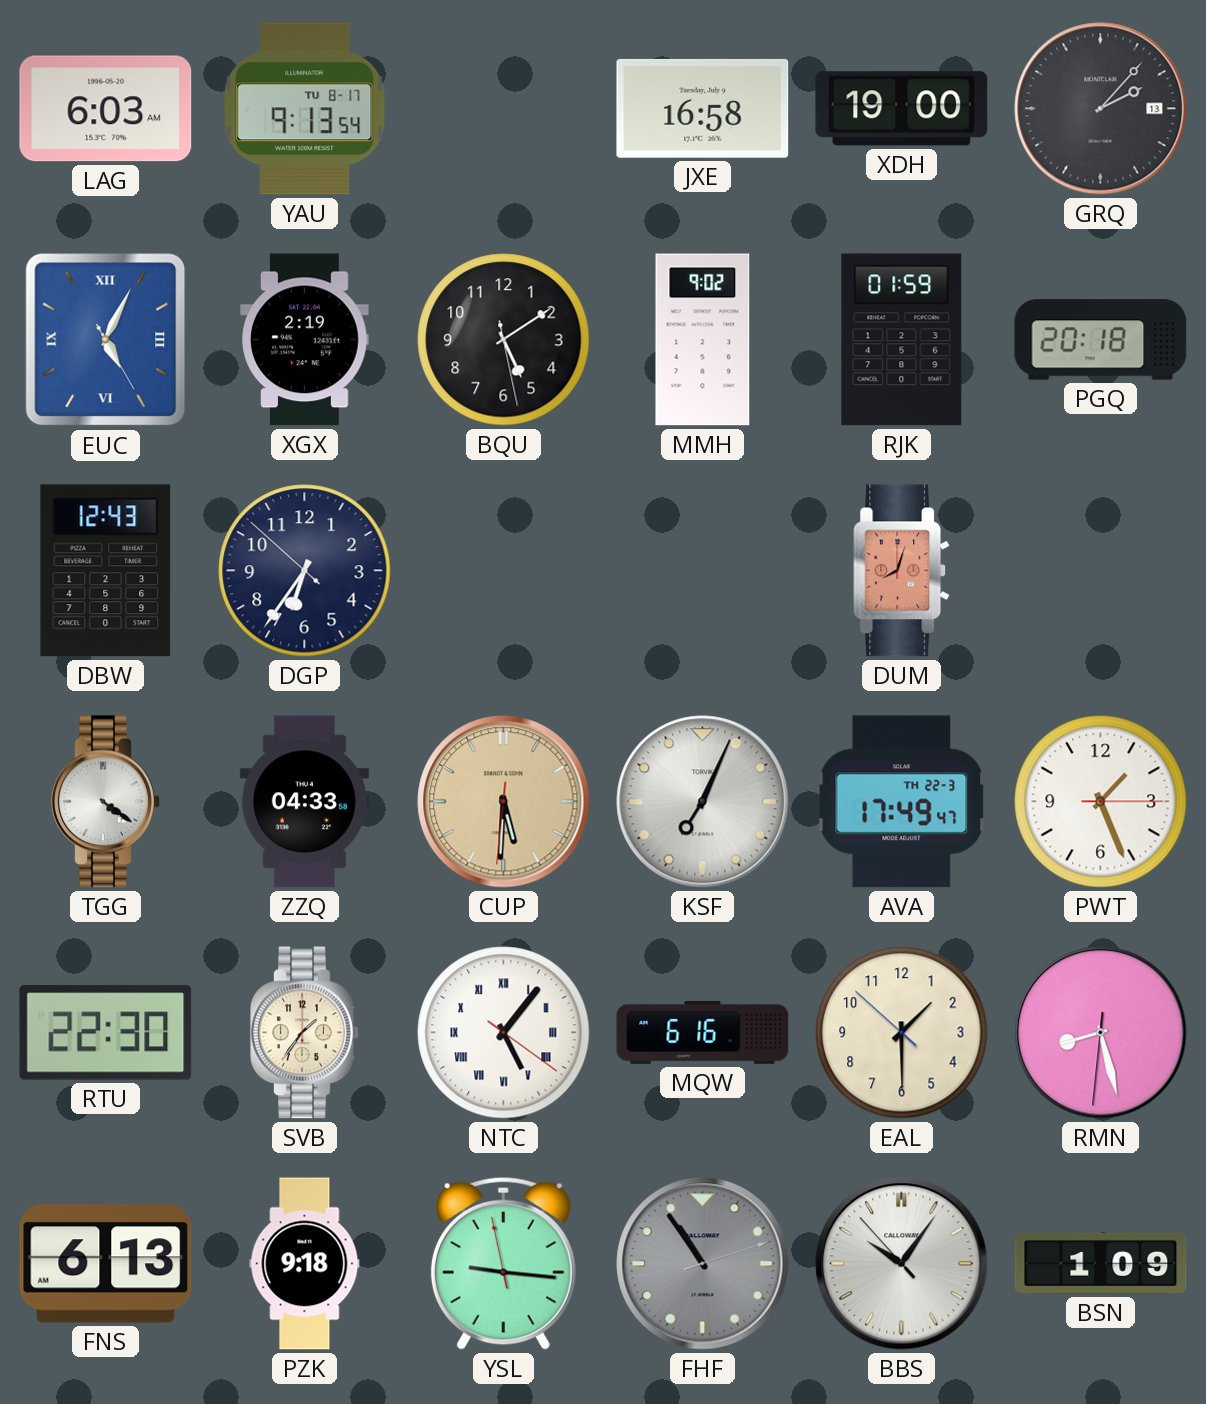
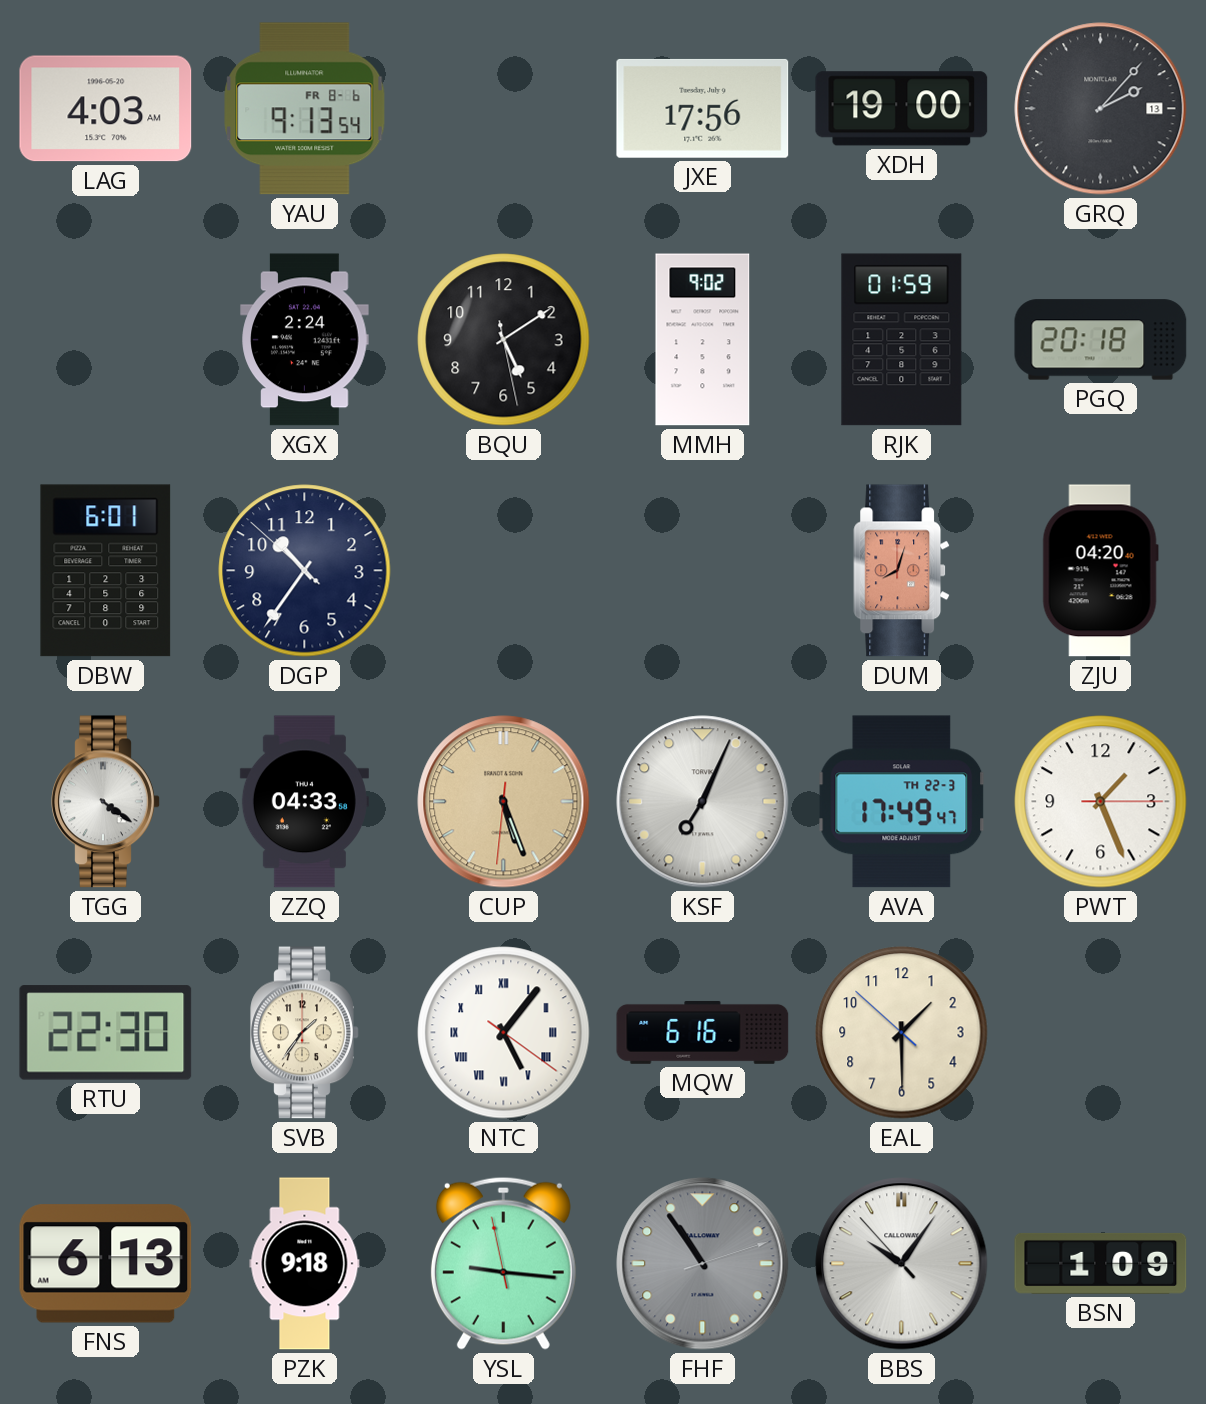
LAG: 6:03 -> 4:03 (106, 109)
YAU date: TU 8-17 -> FR 8-6 (305, 109)
JXE: 16:58 -> 17:56 (703, 108)
EUC: 5:04 -> none (106, 340)
XGX: 2:19 -> 2:24 (305, 340)
DBW: 12:43 -> 6:01 (106, 571)
DGP: 6:35 -> 10:35 (305, 571)
ZJU: none -> 04:20 (1100, 571)
CUP: 5:30 -> 5:26 (504, 802)
RMN: 8:27 -> none (1101, 1033)
